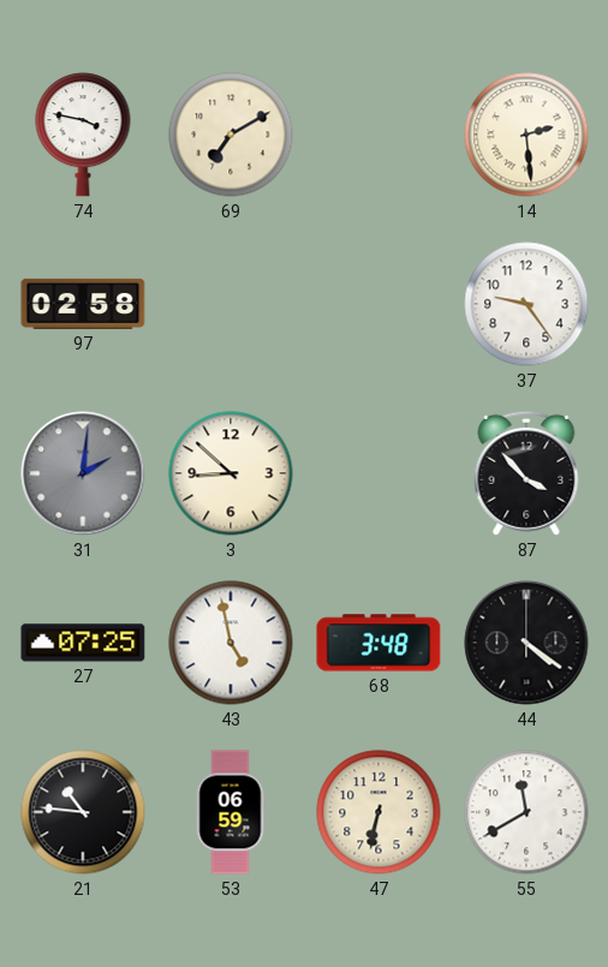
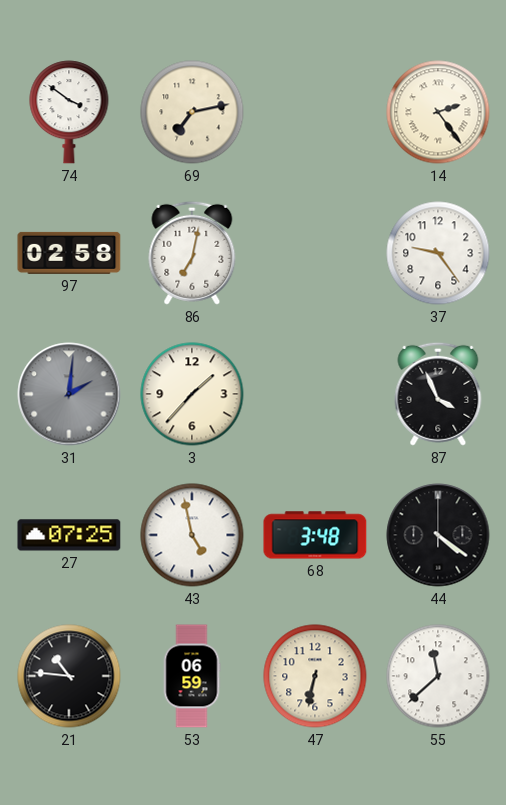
74: 3:47 -> 3:51 (69, 112)
69: 7:10 -> 7:13 (192, 112)
14: 2:29 -> 2:24 (438, 112)
86: none -> 7:02 (192, 253)
3: 8:52 -> 1:37 (192, 394)
87: 3:53 -> 3:56 (438, 394)
55: 11:40 -> 11:38 (438, 676)
